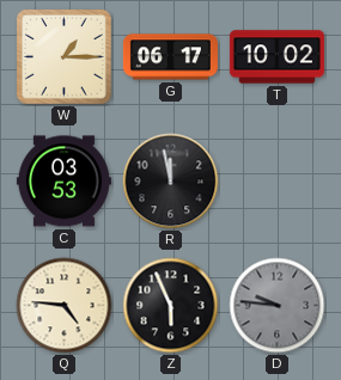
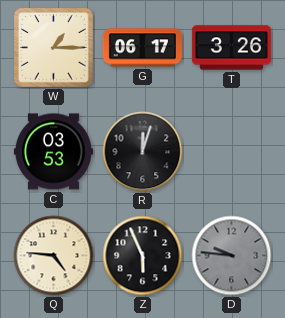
T: 10:02 -> 3:26 (231, 48)
R: 11:58 -> 12:03 (143, 152)
